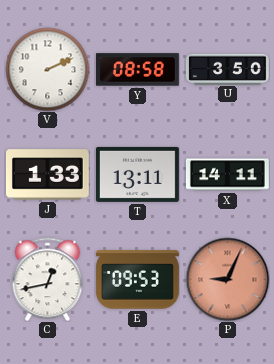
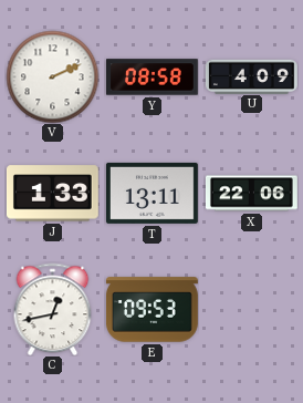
U: 3:50 -> 4:09 (252, 76)
X: 14:11 -> 22:06 (251, 194)
P: 9:04 -> none (227, 279)
